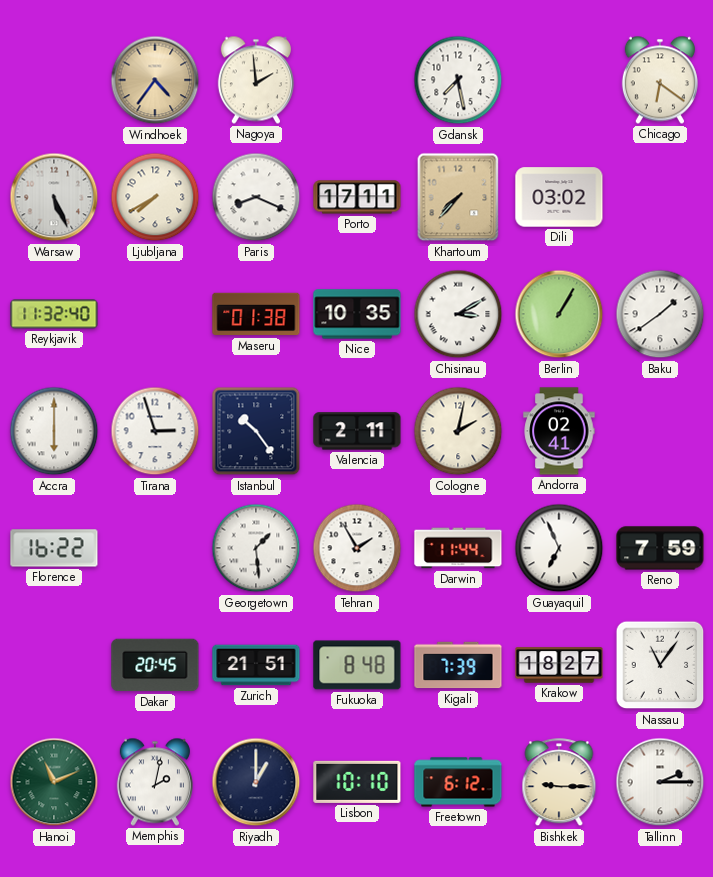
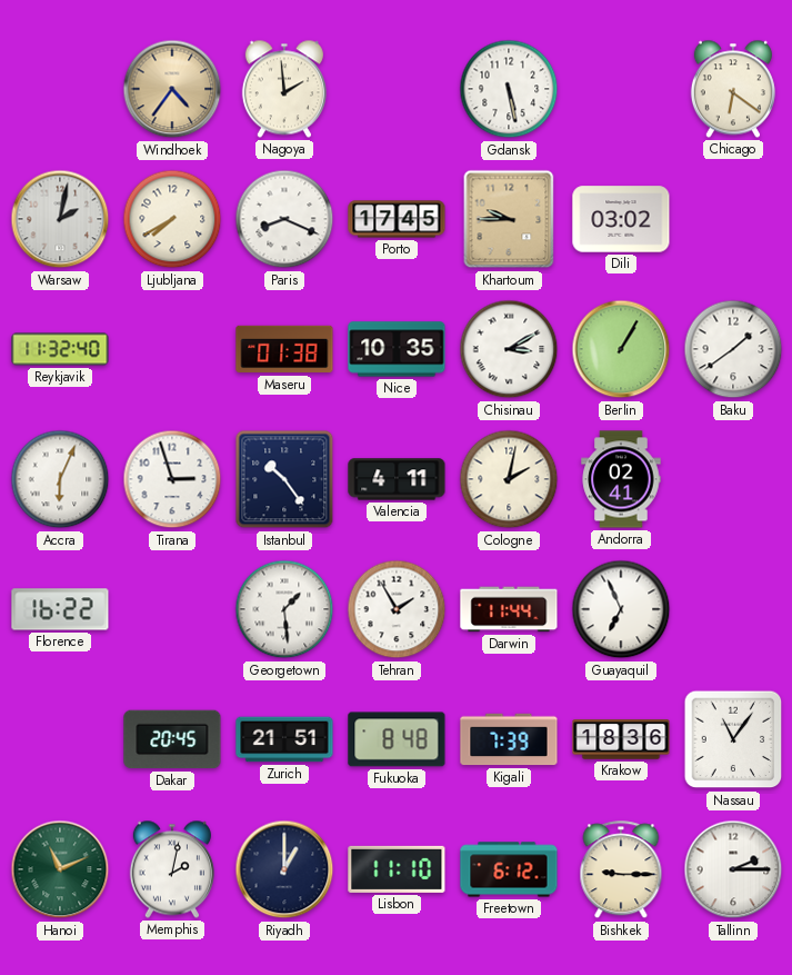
Gdansk: 7:28 -> 5:28 (509, 89)
Warsaw: 5:26 -> 2:02 (60, 219)
Porto: 17:11 -> 17:45 (397, 219)
Khartoum: 7:37 -> 9:45 (509, 219)
Accra: 6:00 -> 6:04 (60, 479)
Valencia: 2:11 -> 4:11 (397, 479)
Reno: 7:59 -> none (660, 548)
Krakow: 18:27 -> 18:36 (621, 739)
Lisbon: 10:10 -> 11:10 (397, 869)
